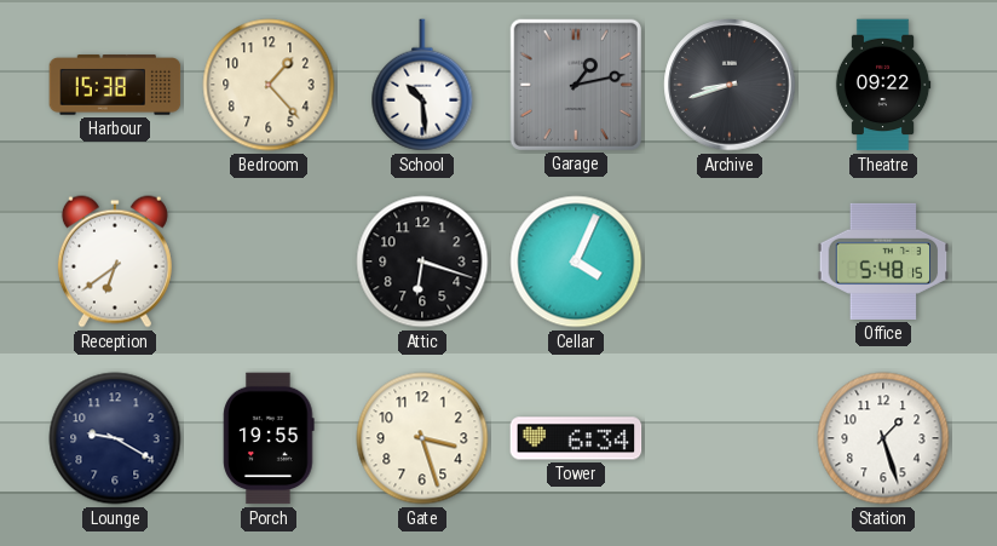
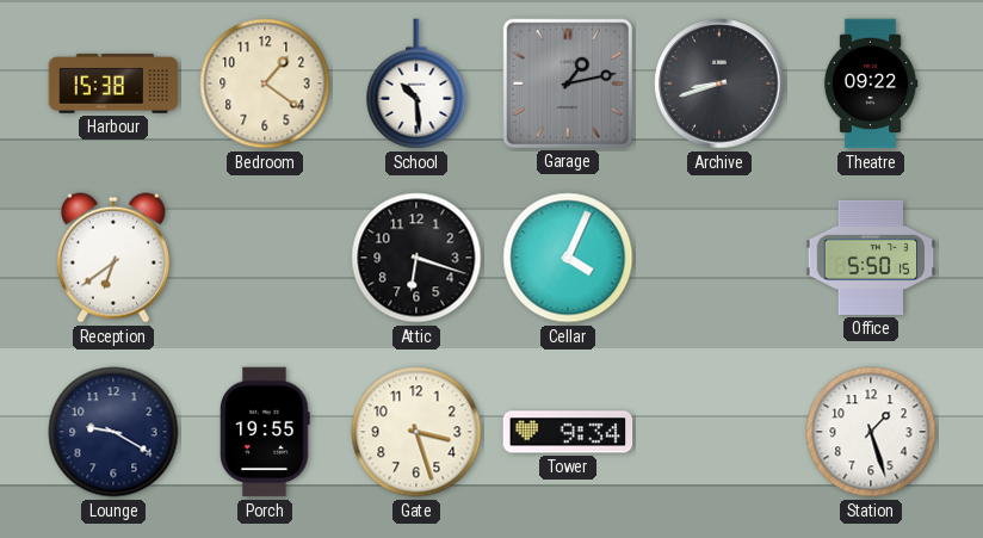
Bedroom: 1:23 -> 1:21 (265, 84)
Office: 5:48 -> 5:50 (871, 258)
Tower: 6:34 -> 9:34 (568, 432)
